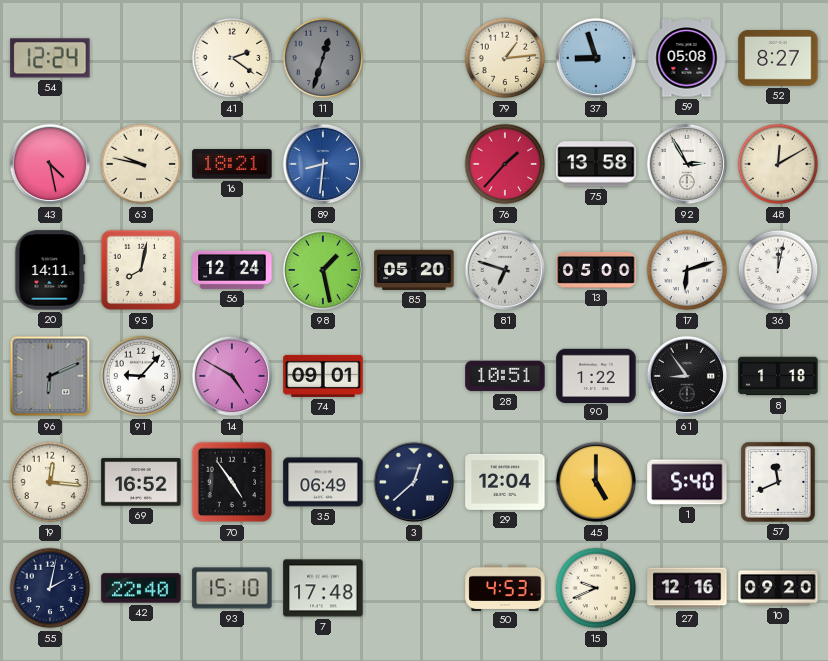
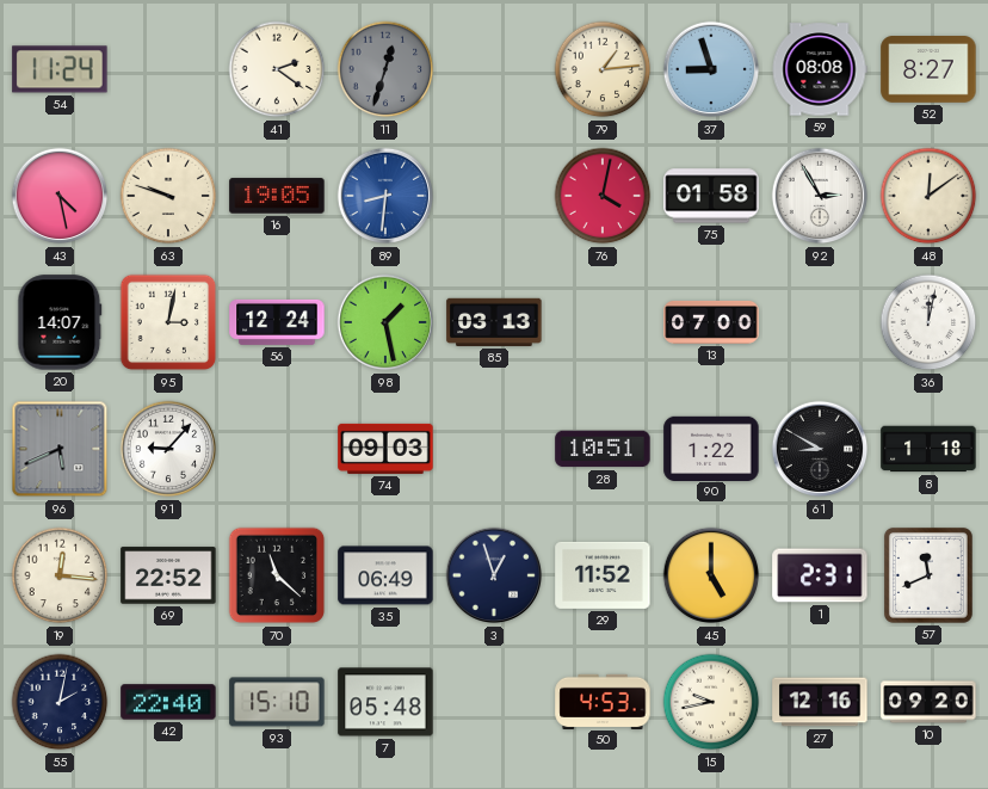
54: 12:24 -> 11:24 (60, 69)
59: 05:08 -> 08:08 (820, 69)
63: 9:47 -> 9:48 (168, 196)
16: 18:21 -> 19:05 (277, 196)
76: 1:37 -> 4:02 (603, 196)
75: 13:58 -> 01:58 (711, 196)
48: 12:10 -> 12:09 (928, 196)
20: 14:11 -> 14:07 (60, 322)
95: 8:02 -> 3:02 (168, 322)
85: 05:20 -> 03:13 (494, 322)
81: 6:48 -> none (505, 270)
13: 05:00 -> 07:00 (711, 322)
17: 6:12 -> none (687, 270)
96: 6:11 -> 5:41 (60, 449)
14: 4:50 -> none (232, 376)
74: 09:01 -> 09:03 (385, 449)
61: 8:54 -> 8:50 (820, 449)
69: 16:52 -> 22:52 (168, 575)
70: 4:54 -> 11:22 (277, 575)
3: 12:38 -> 12:57 (494, 575)
29: 12:04 -> 11:52 (603, 575)
1: 5:40 -> 2:31 (820, 575)
7: 17:48 -> 05:48 (385, 702)
15: 9:41 -> 9:43 (711, 702)
